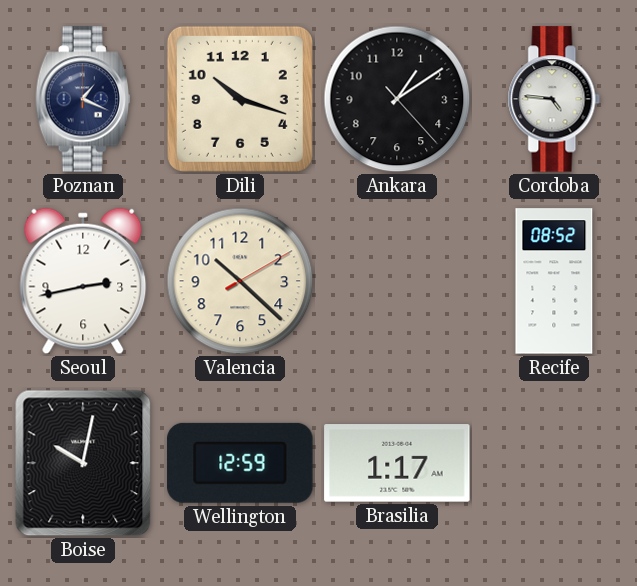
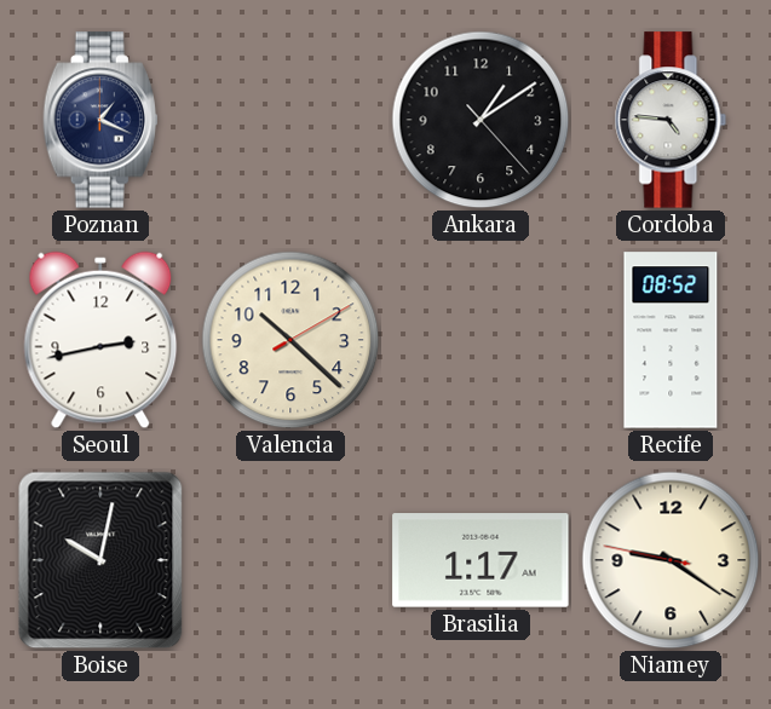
Dili: 10:18 -> none (240, 99)
Wellington: 12:59 -> none (240, 463)
Niamey: none -> 9:20 (671, 560)
